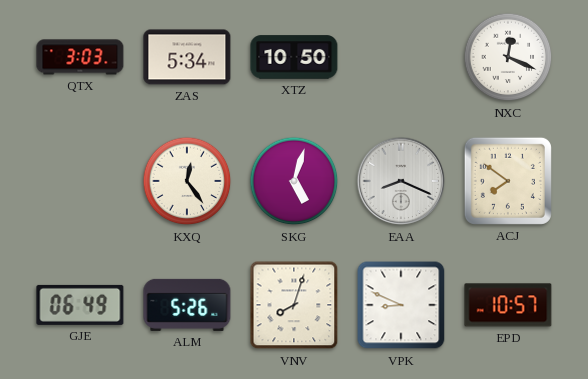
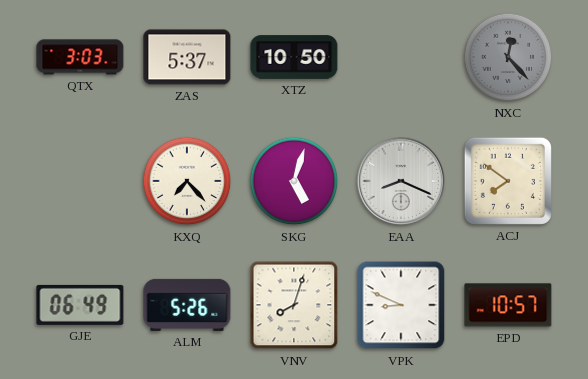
ZAS: 5:34 -> 5:37 (187, 57)
NXC: 12:19 -> 12:23 (508, 57)
NXC dial: white -> grey (508, 57)
KXQ: 12:24 -> 7:23 (187, 181)
